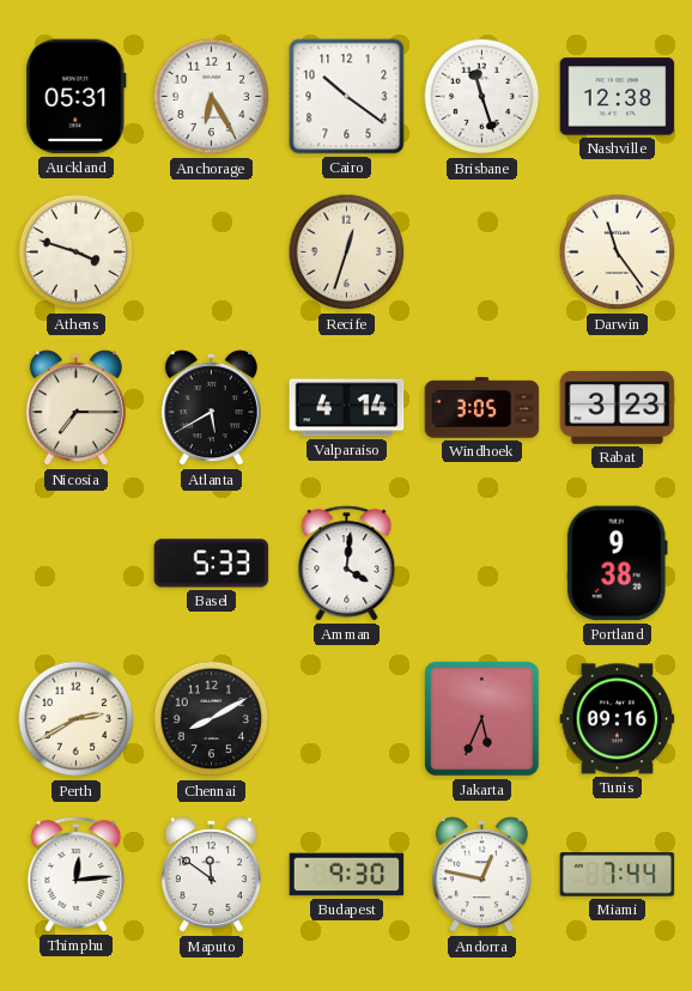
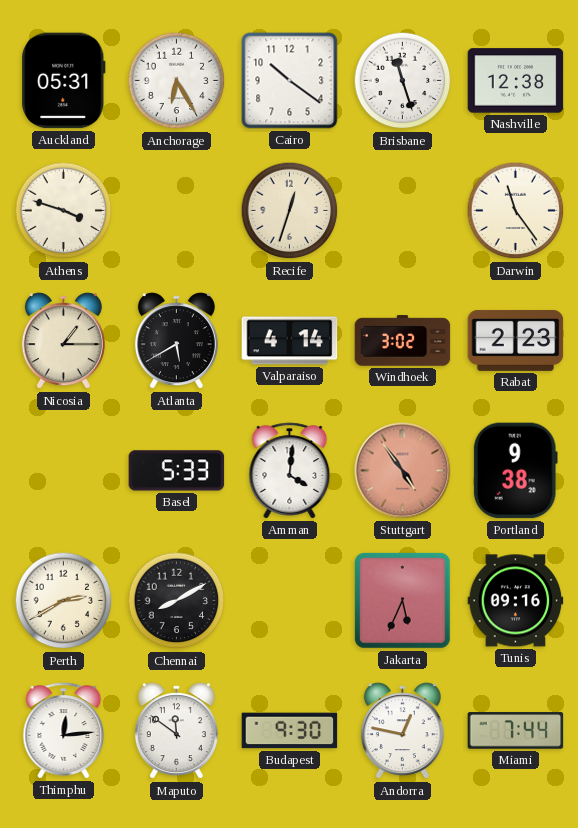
Nicosia: 7:15 -> 1:15 (63, 341)
Windhoek: 3:05 -> 3:02 (403, 341)
Rabat: 3:23 -> 2:23 (516, 340)
Stuttgart: none -> 4:54 (403, 471)
